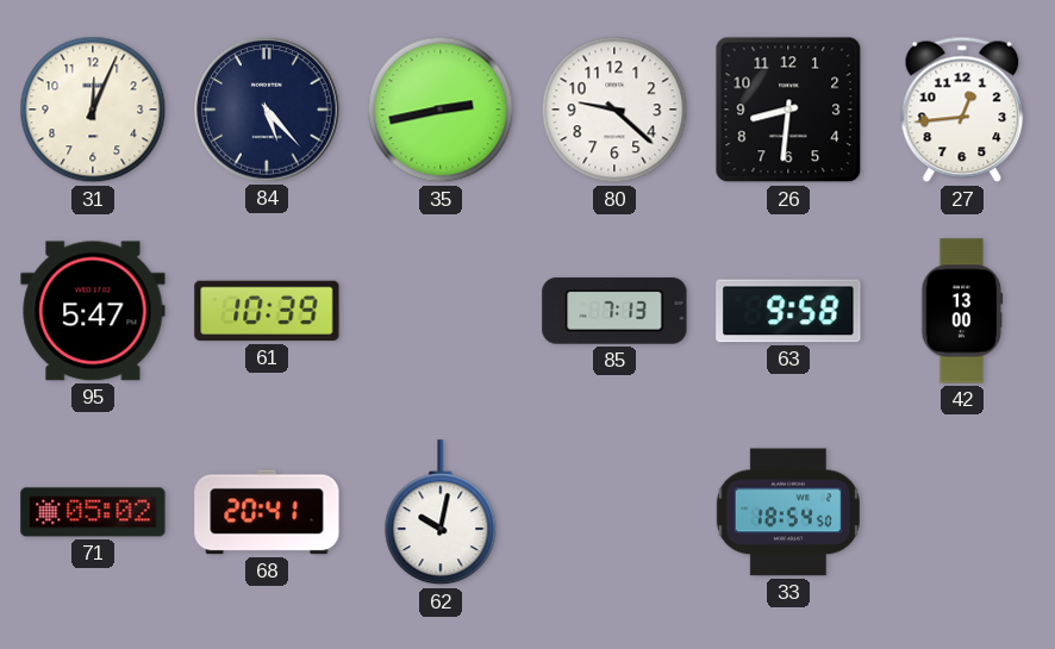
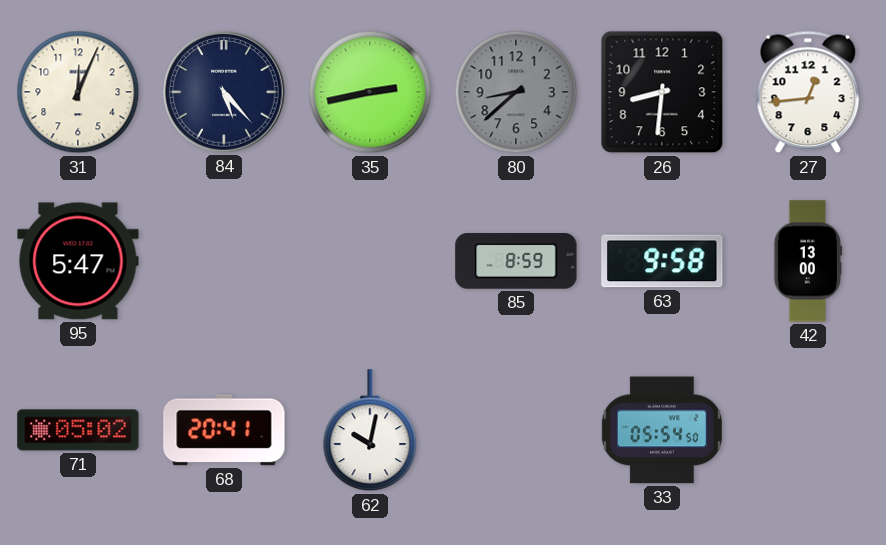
80: 9:22 -> 8:38 (516, 92)
80 dial: white -> grey (516, 92)
61: 10:39 -> none (267, 311)
85: 7:13 -> 8:59 (516, 261)
33: 18:54 -> 05:54 (662, 430)
